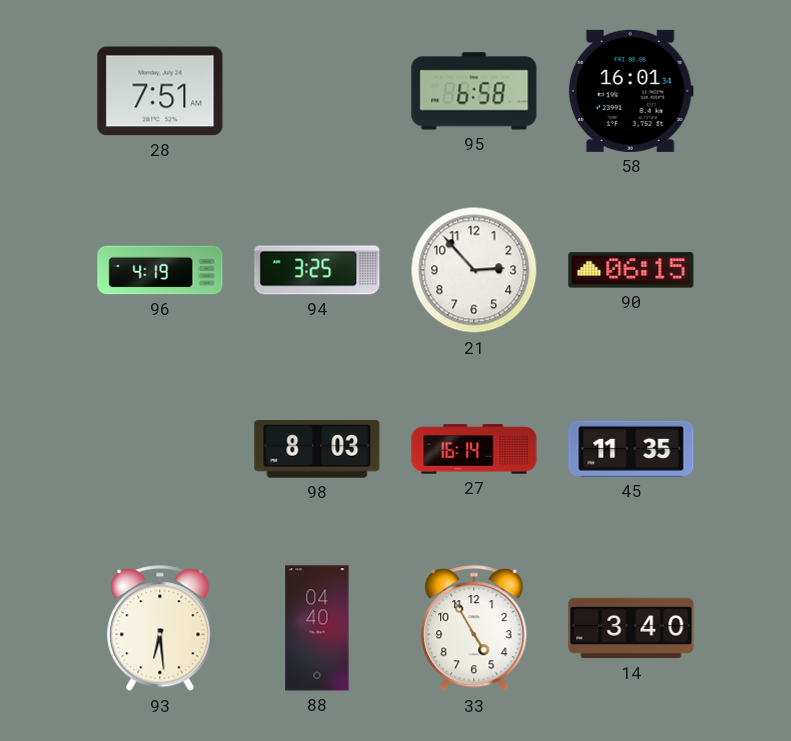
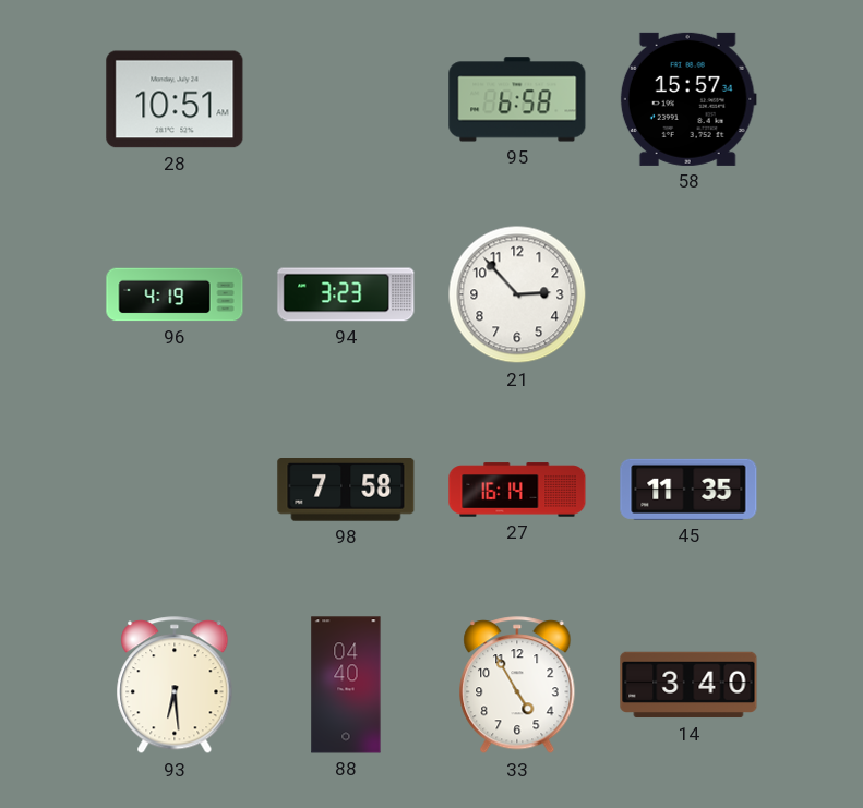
28: 7:51 -> 10:51 (175, 99)
58: 16:01 -> 15:57 (688, 99)
94: 3:25 -> 3:23 (346, 294)
90: 06:15 -> none (631, 270)
98: 8:03 -> 7:58 (346, 491)
